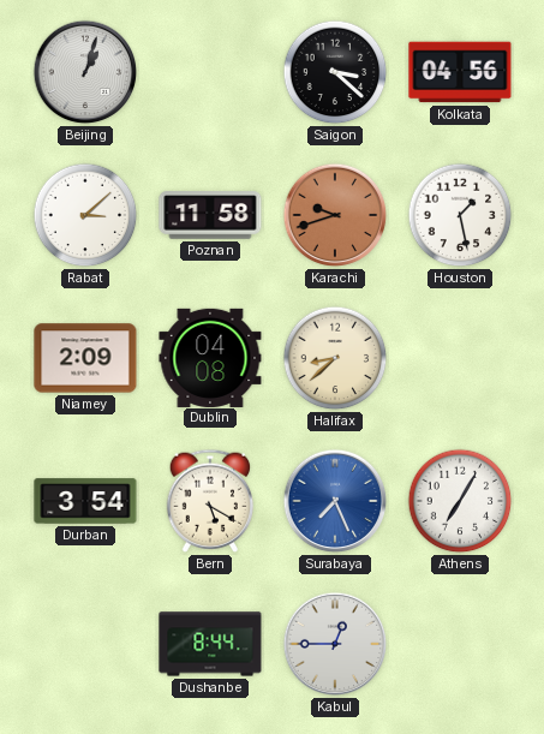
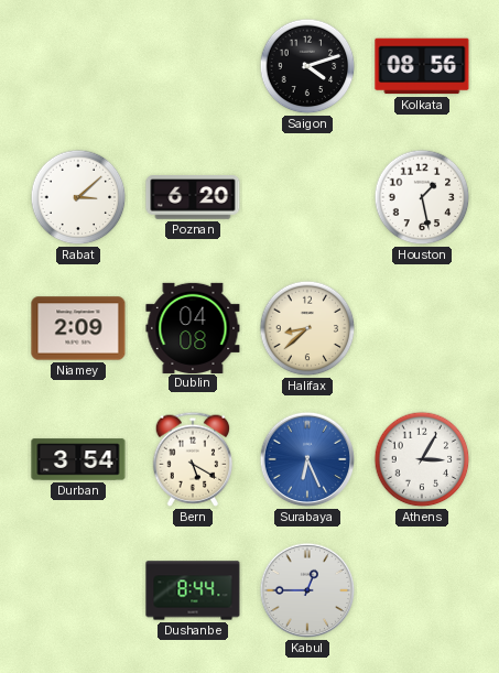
Beijing: 1:03 -> none (85, 72)
Saigon: 3:22 -> 4:12 (307, 66)
Kolkata: 04:56 -> 08:56 (422, 66)
Poznan: 11:58 -> 6:20 (193, 197)
Karachi: 9:42 -> none (335, 215)
Surabaya: 7:26 -> 6:26 (307, 459)
Athens: 7:05 -> 3:05 (422, 459)
